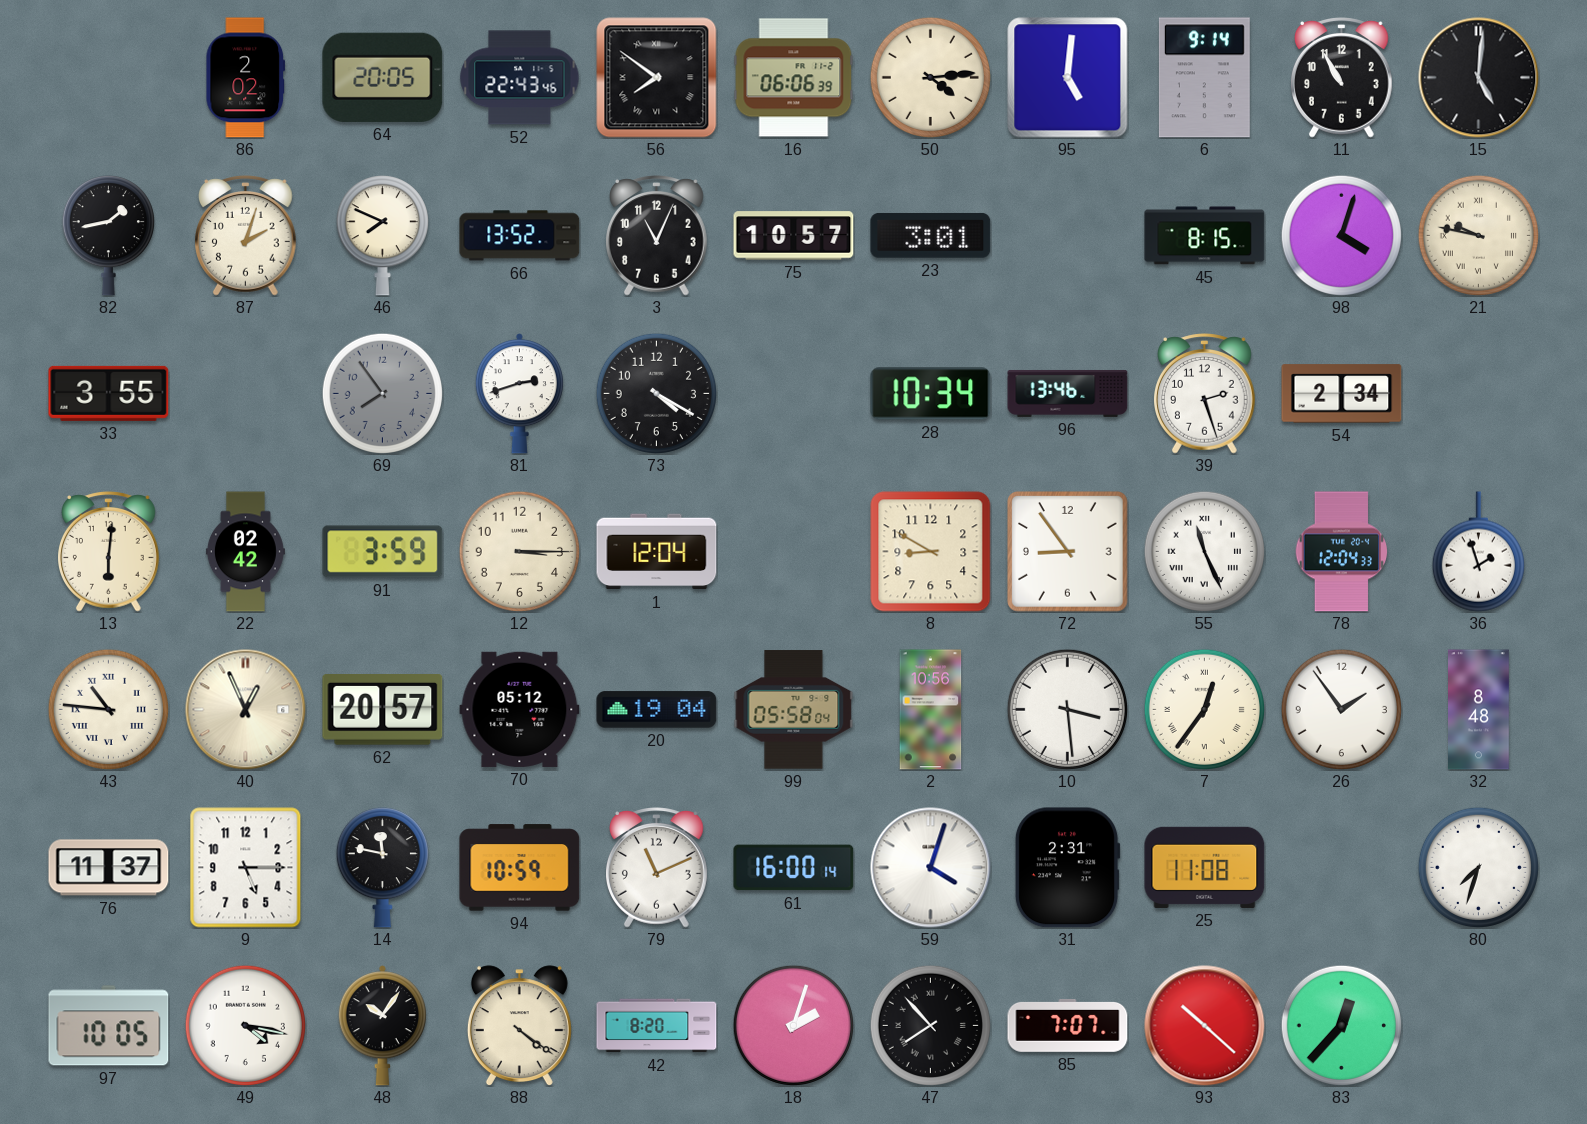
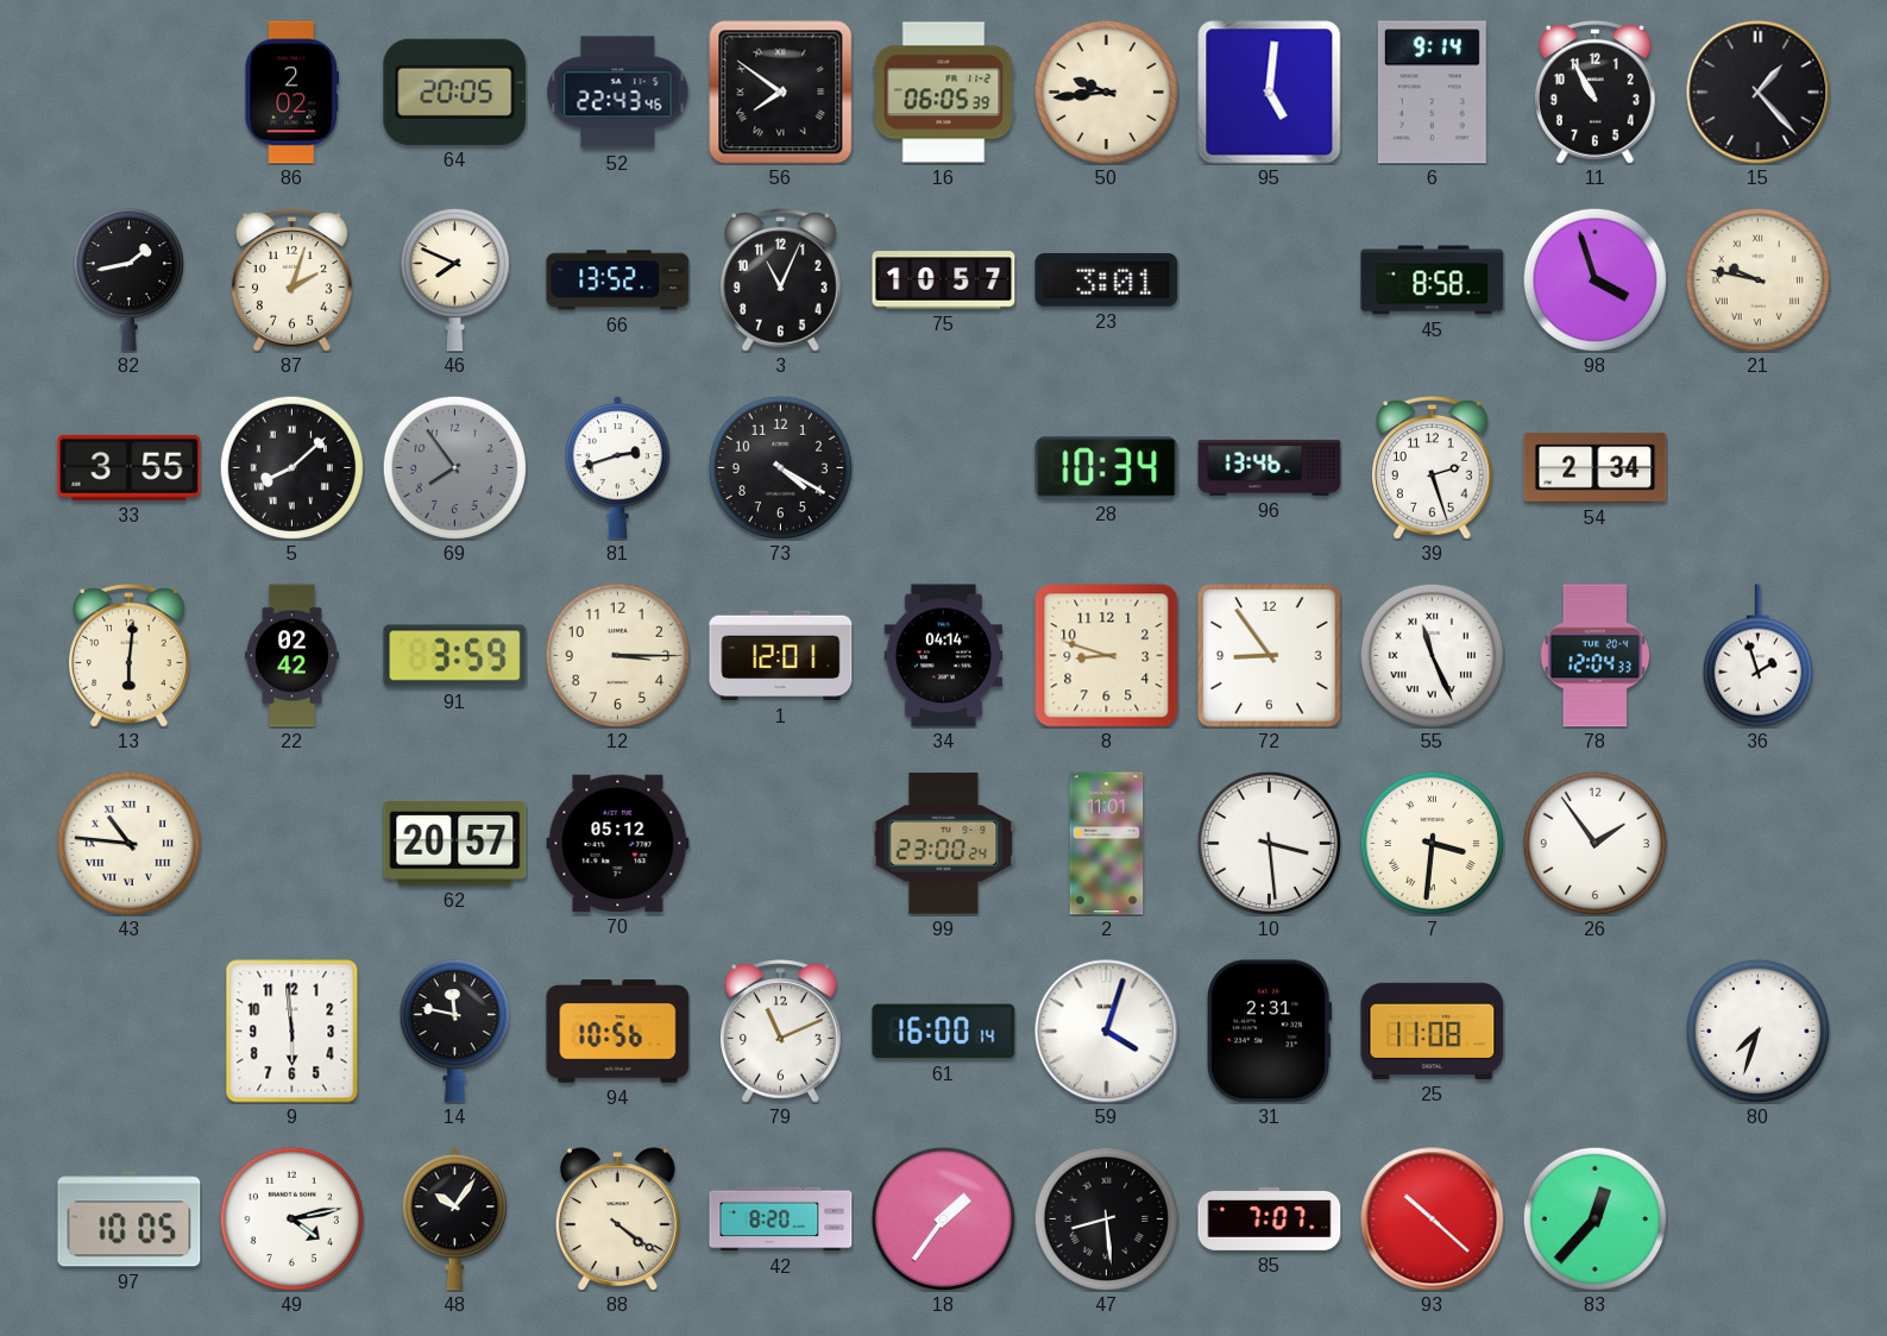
16: 06:06 -> 06:05 (944, 93)
50: 4:14 -> 9:44 (1106, 92)
15: 5:01 -> 1:23 (1759, 93)
45: 8:15 -> 8:58 (1433, 281)
98: 4:03 -> 3:57 (1594, 279)
5: none -> 8:08 (291, 467)
1: 12:04 -> 12:01 (781, 656)
34: none -> 04:14 (944, 656)
8: 8:50 -> 8:48 (1107, 656)
40: 12:56 -> none (246, 710)
20: 19:04 -> none (657, 710)
99: 05:58 -> 23:00 (944, 844)
2: 10:56 -> 11:01 (1107, 844)
7: 12:36 -> 3:31 (1432, 843)
32: 8:48 -> none (1479, 710)
76: 11:37 -> none (109, 868)
9: 5:15 -> 5:59 (293, 1032)
94: 10:59 -> 10:56 (618, 1032)
49: 4:17 -> 4:13 (291, 1218)
18: 2:03 -> 1:36 (943, 1218)
47: 7:53 -> 8:29 (1106, 1218)
